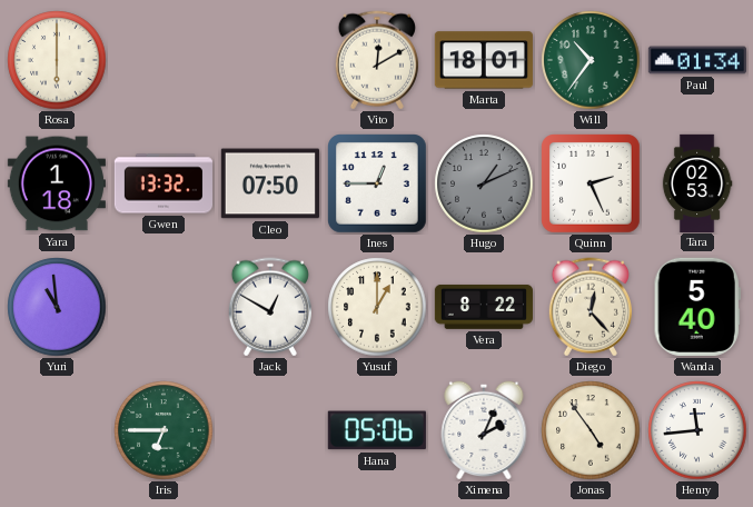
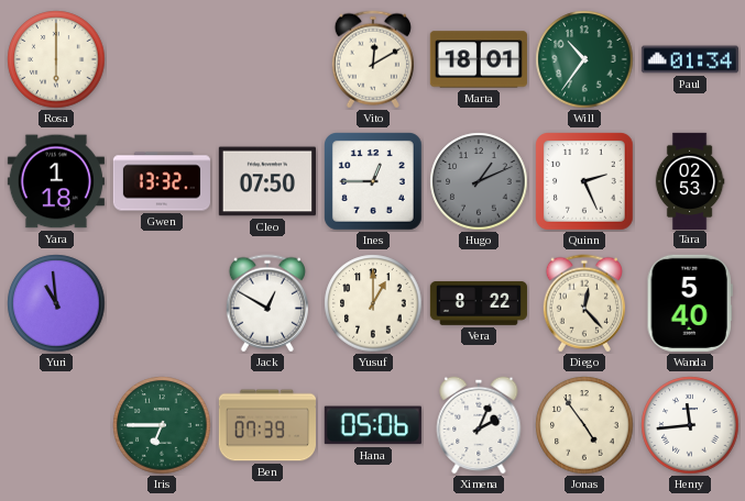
Ben: none -> 07:39 (266, 425)
